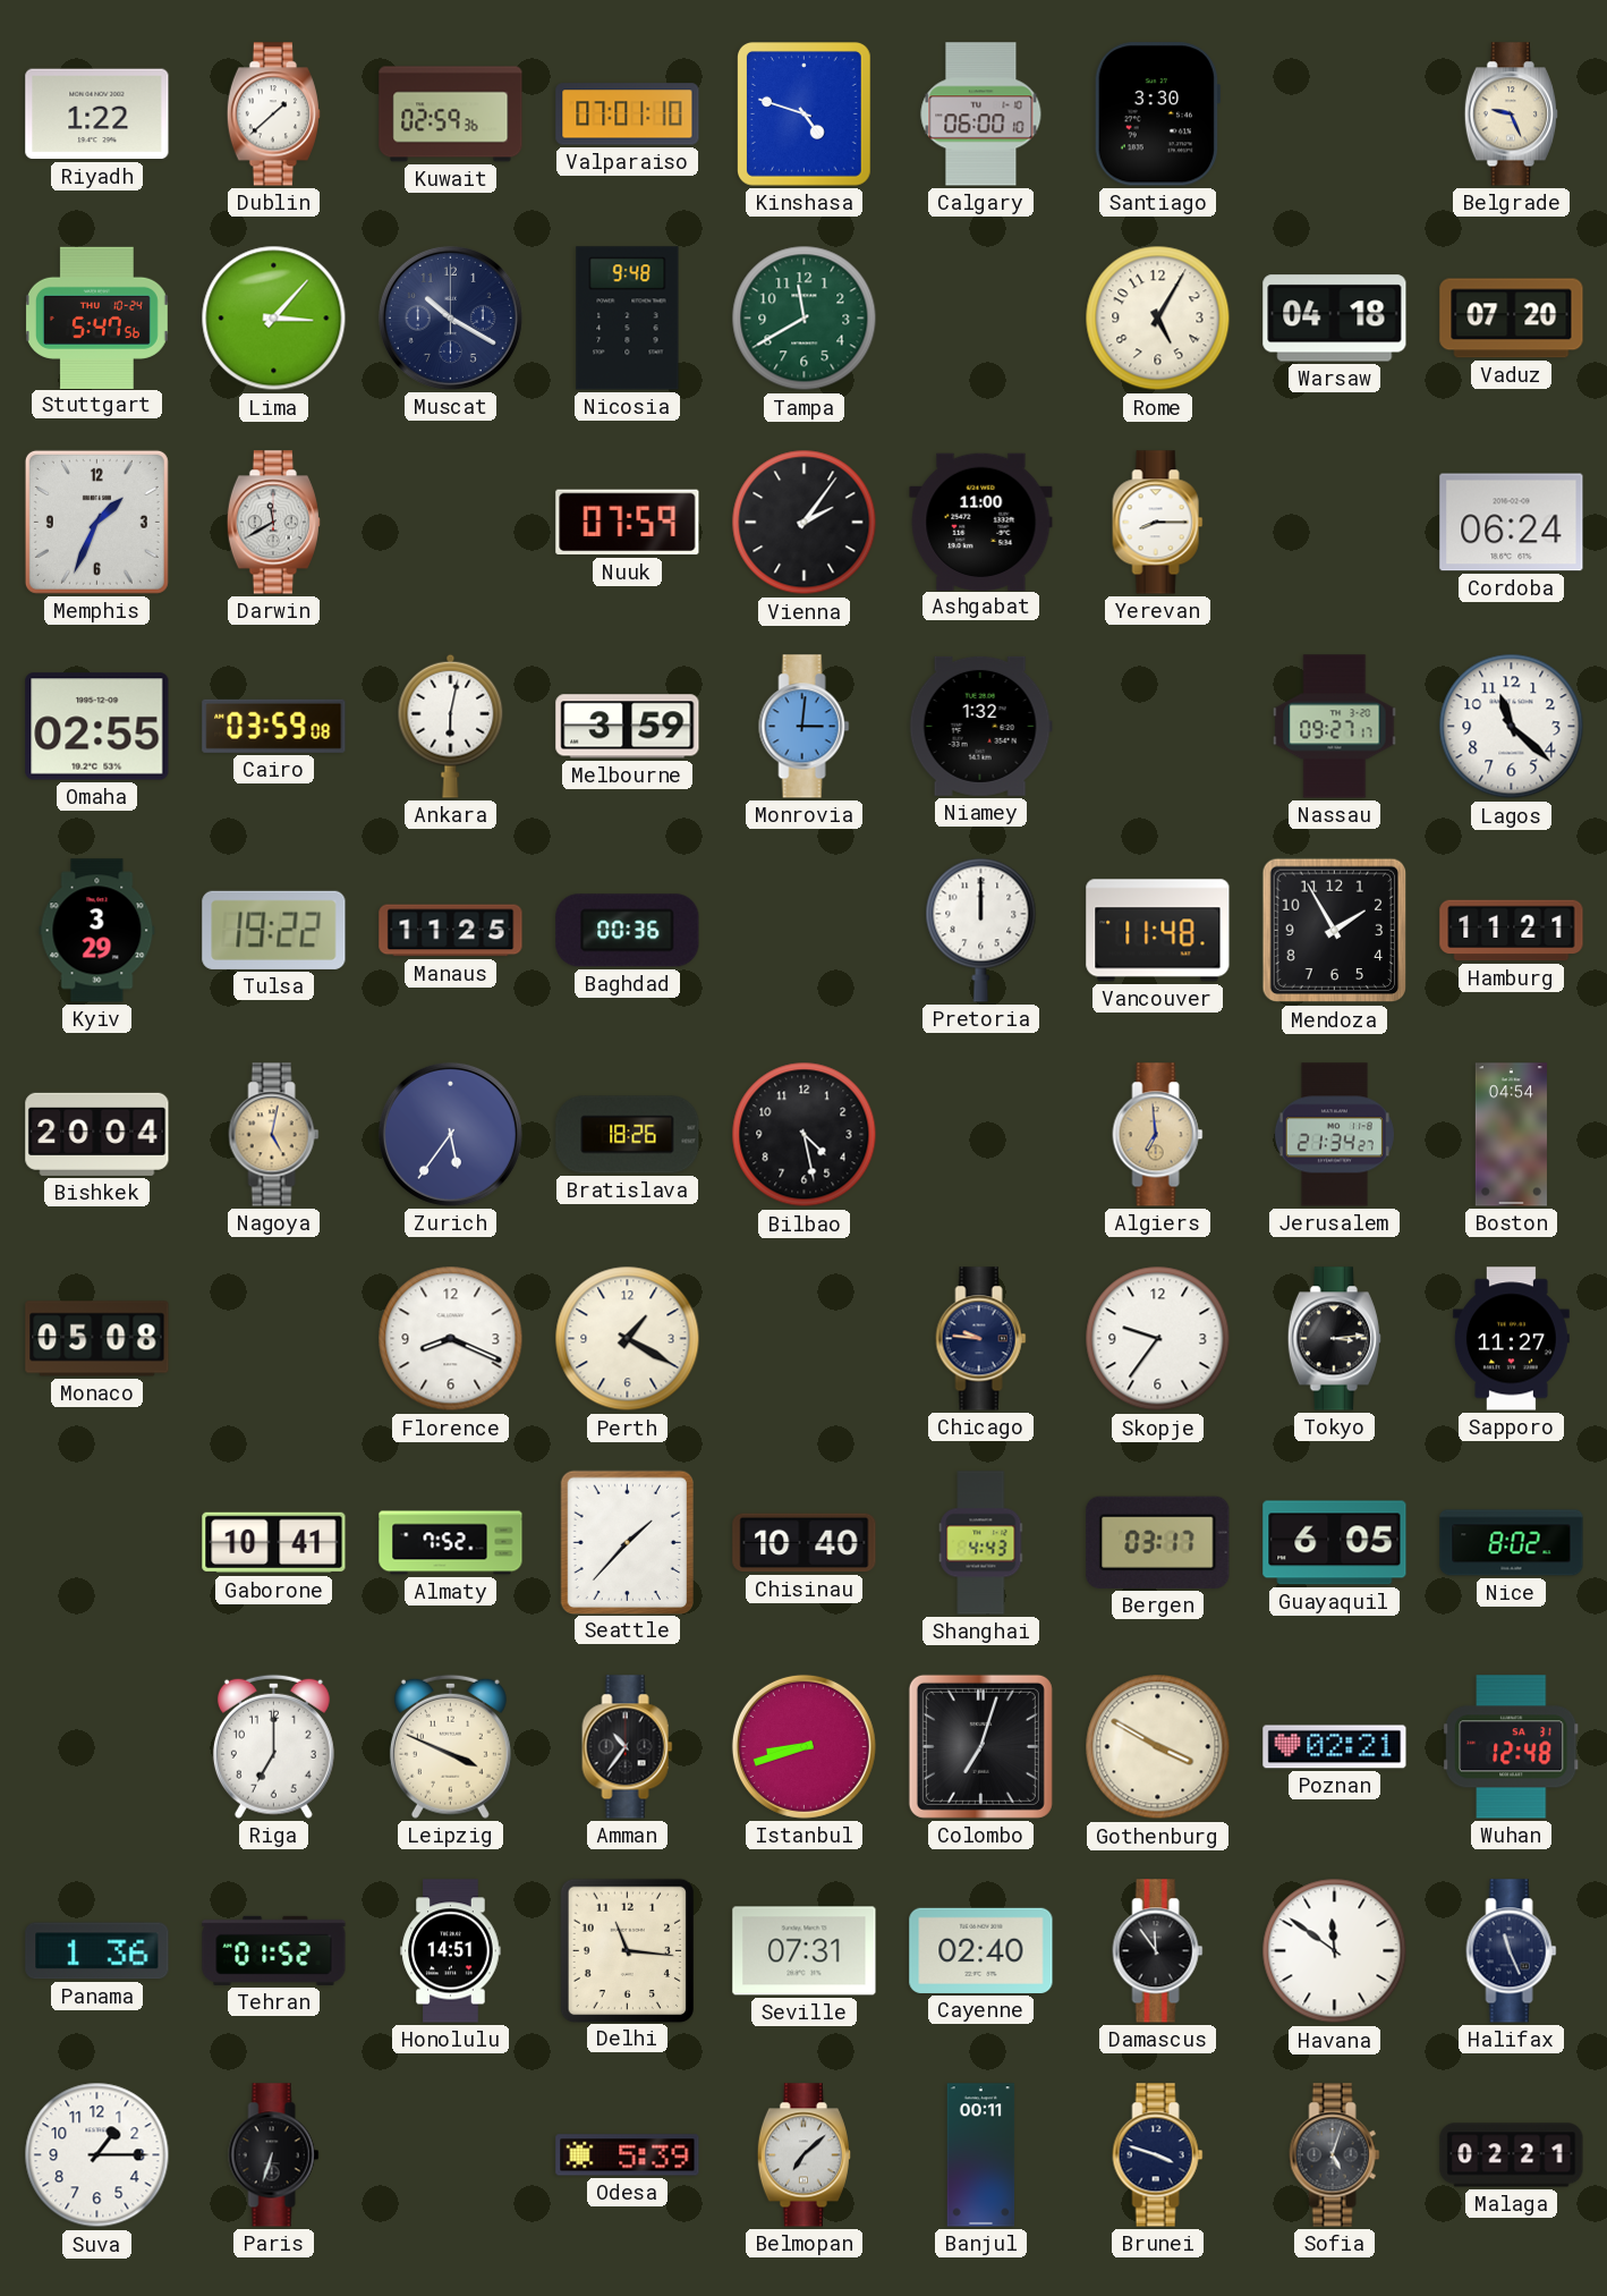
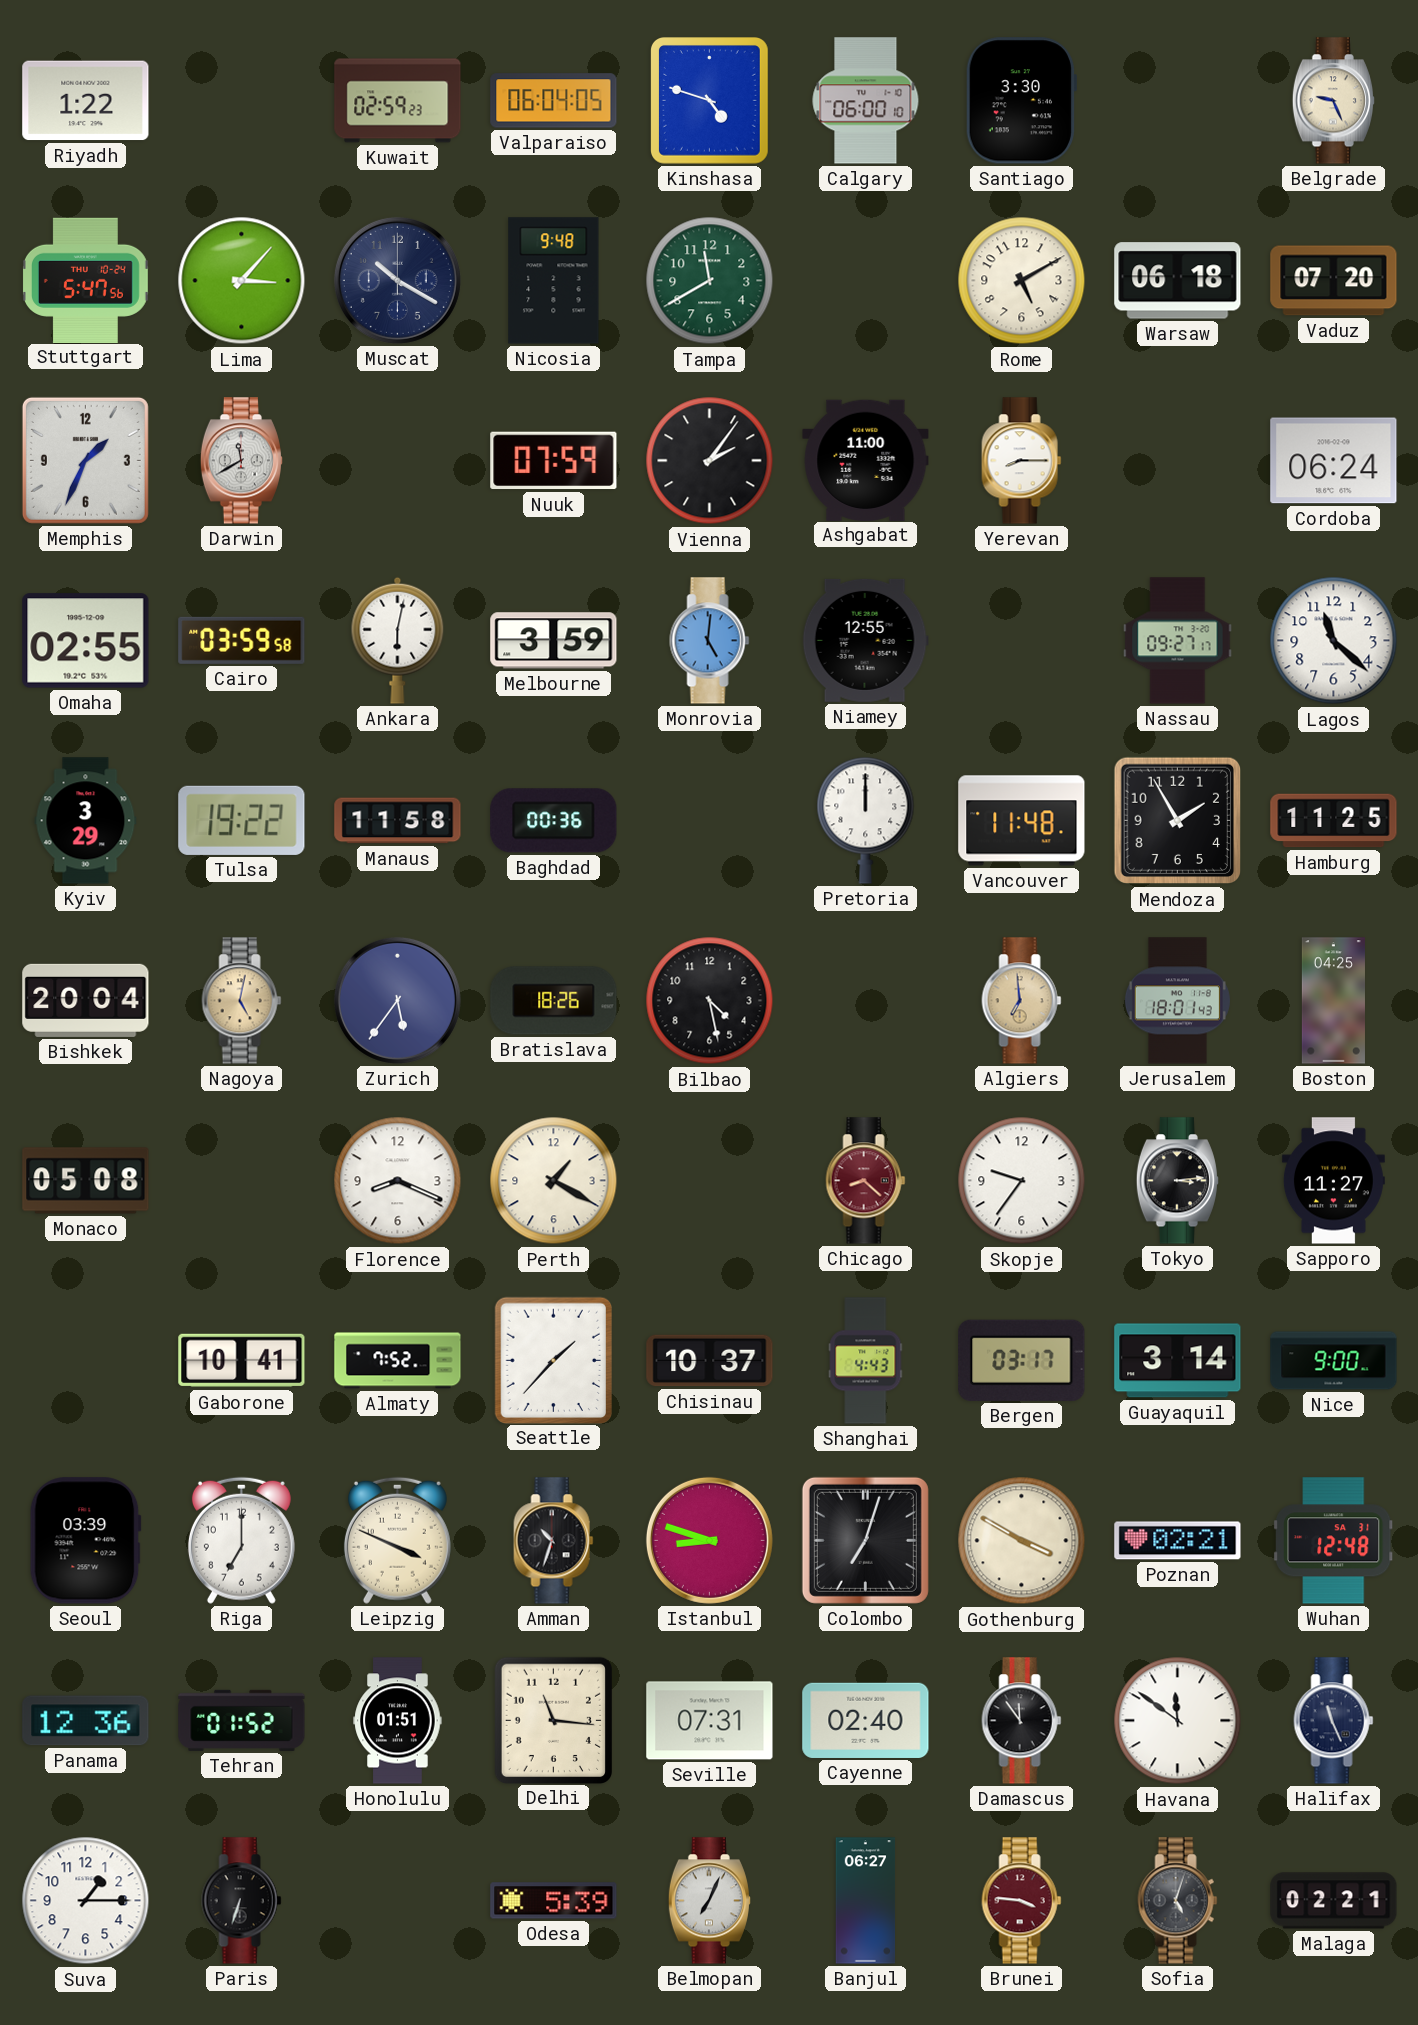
Dublin: 1:38 -> none (273, 115)
Kuwait: 02:59:36 -> 02:59:23 (398, 101)
Valparaiso: 07:01 -> 06:04 (554, 101)
Rome: 5:05 -> 5:10 (1022, 281)
Warsaw: 04:18 -> 06:18 (1178, 281)
Cairo: 03:59:08 -> 03:59:58 (242, 640)
Monrovia: 3:01 -> 5:01 (710, 641)
Niamey: 1:32 -> 12:55 (865, 640)
Manaus: 11:25 -> 11:58 (398, 821)
Hamburg: 11:21 -> 11:25 (1334, 821)
Jerusalem: 21:34 -> 18:01 (1177, 1001)
Boston: 04:54 -> 04:25 (1333, 1001)
Chicago: 9:46 -> 8:22 (866, 1181)
Chicago dial: navy -> burgundy (866, 1181)
Chisinau: 10:40 -> 10:37 (710, 1361)
Guayaquil: 6:05 -> 3:14 (1178, 1361)
Nice: 8:02 -> 9:00 (1334, 1361)
Seoul: none -> 03:39 (85, 1541)
Amman: 10:36 -> 10:33 (554, 1541)
Istanbul: 8:42 -> 8:48 (709, 1540)
Panama: 1:36 -> 12:36 (86, 1721)
Honolulu: 14:51 -> 01:51 (398, 1721)
Belmopan: 7:08 -> 7:04 (709, 1901)
Banjul: 00:11 -> 06:27 (866, 1901)
Brunei: 3:48 -> 3:46 (1022, 1901)
Brunei dial: navy -> burgundy (1022, 1901)
